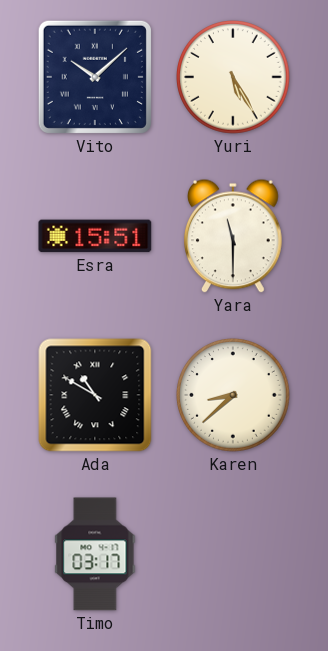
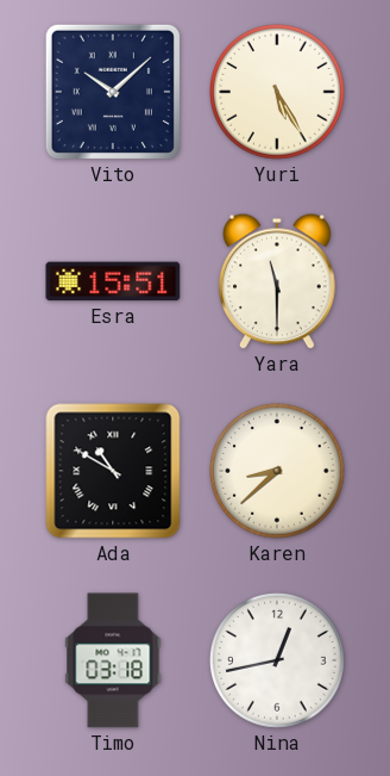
Timo: 03:17 -> 03:18 (113, 660)
Nina: none -> 12:43 (278, 662)
